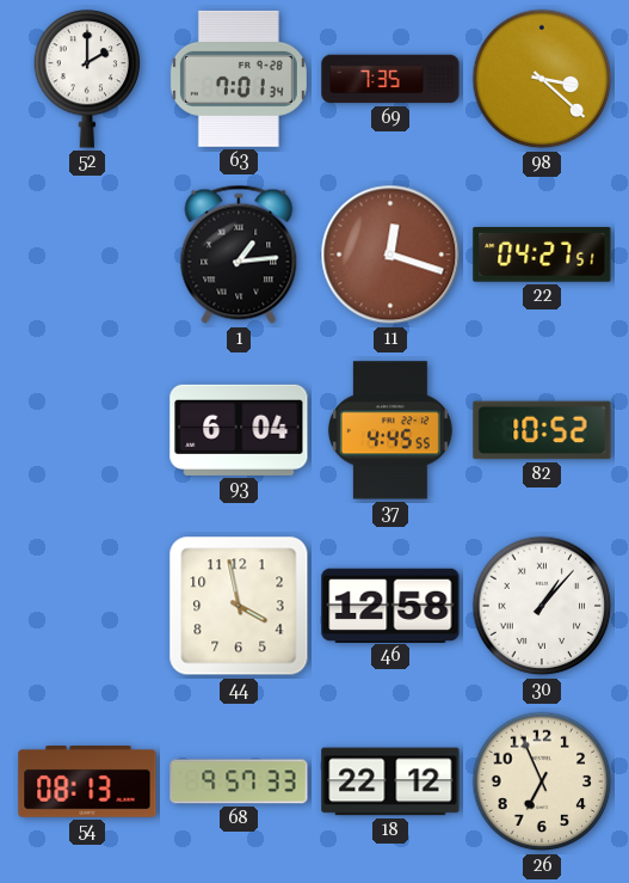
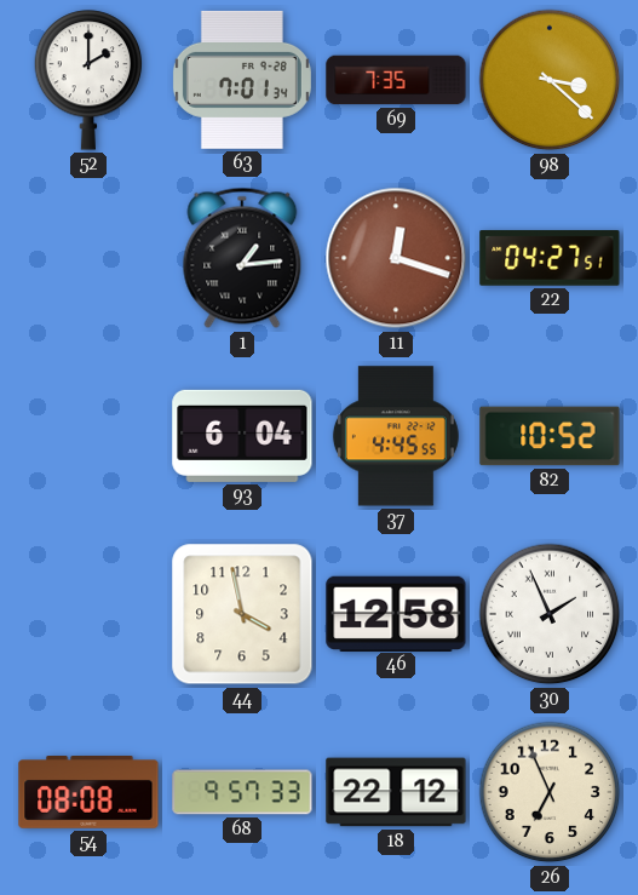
30: 1:07 -> 1:56 (550, 614)
54: 08:13 -> 08:08 (88, 793)
